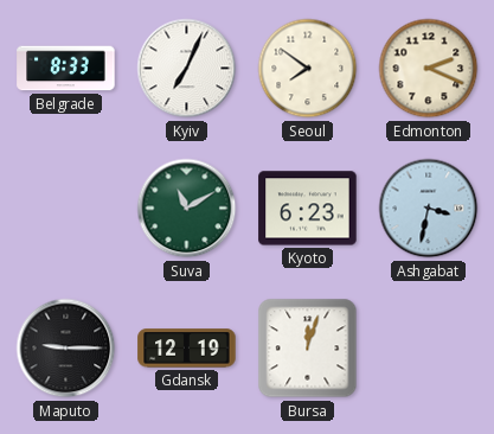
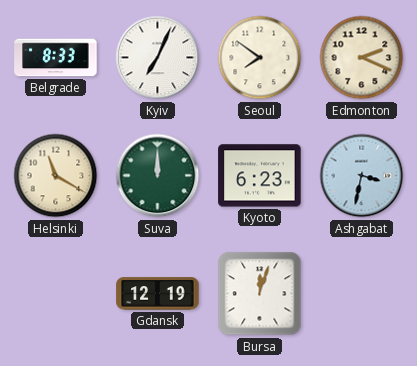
Helsinki: none -> 11:20 (56, 176)
Suva: 11:10 -> 12:00 (158, 176)
Maputo: 9:15 -> none (66, 349)
